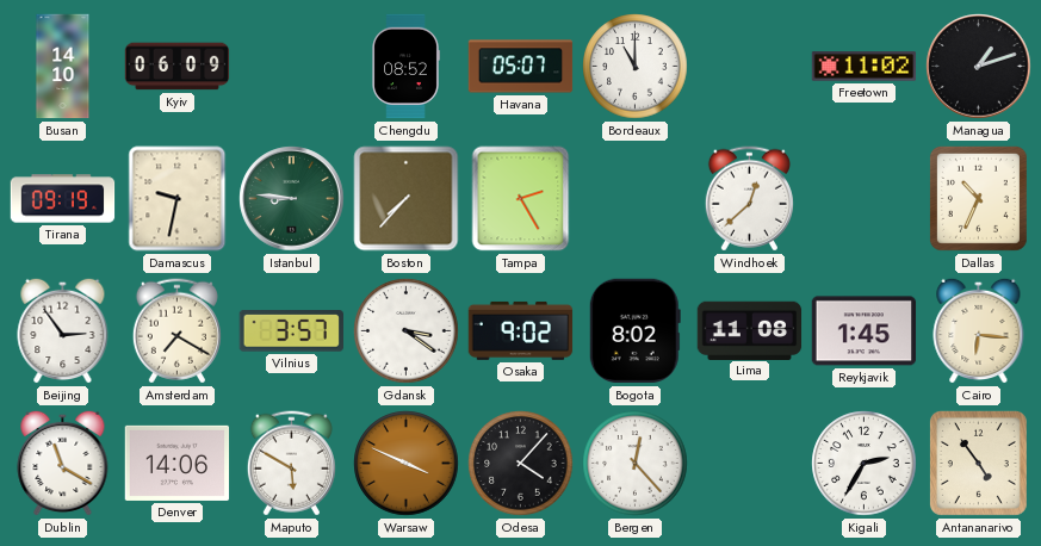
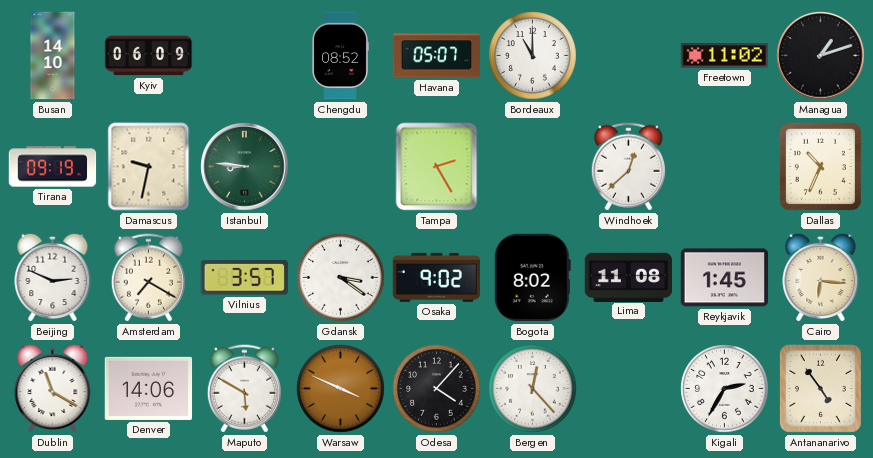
Boston: 7:37 -> none (407, 199)
Beijing: 2:54 -> 2:49 (53, 277)
